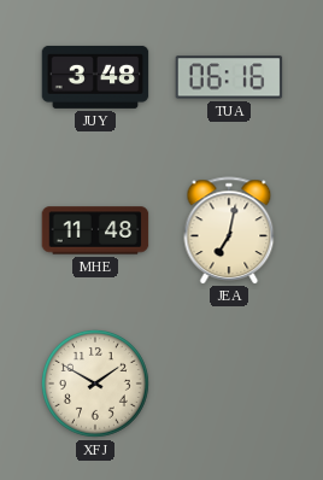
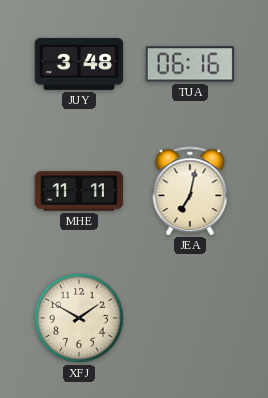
MHE: 11:48 -> 11:11 (79, 191)
